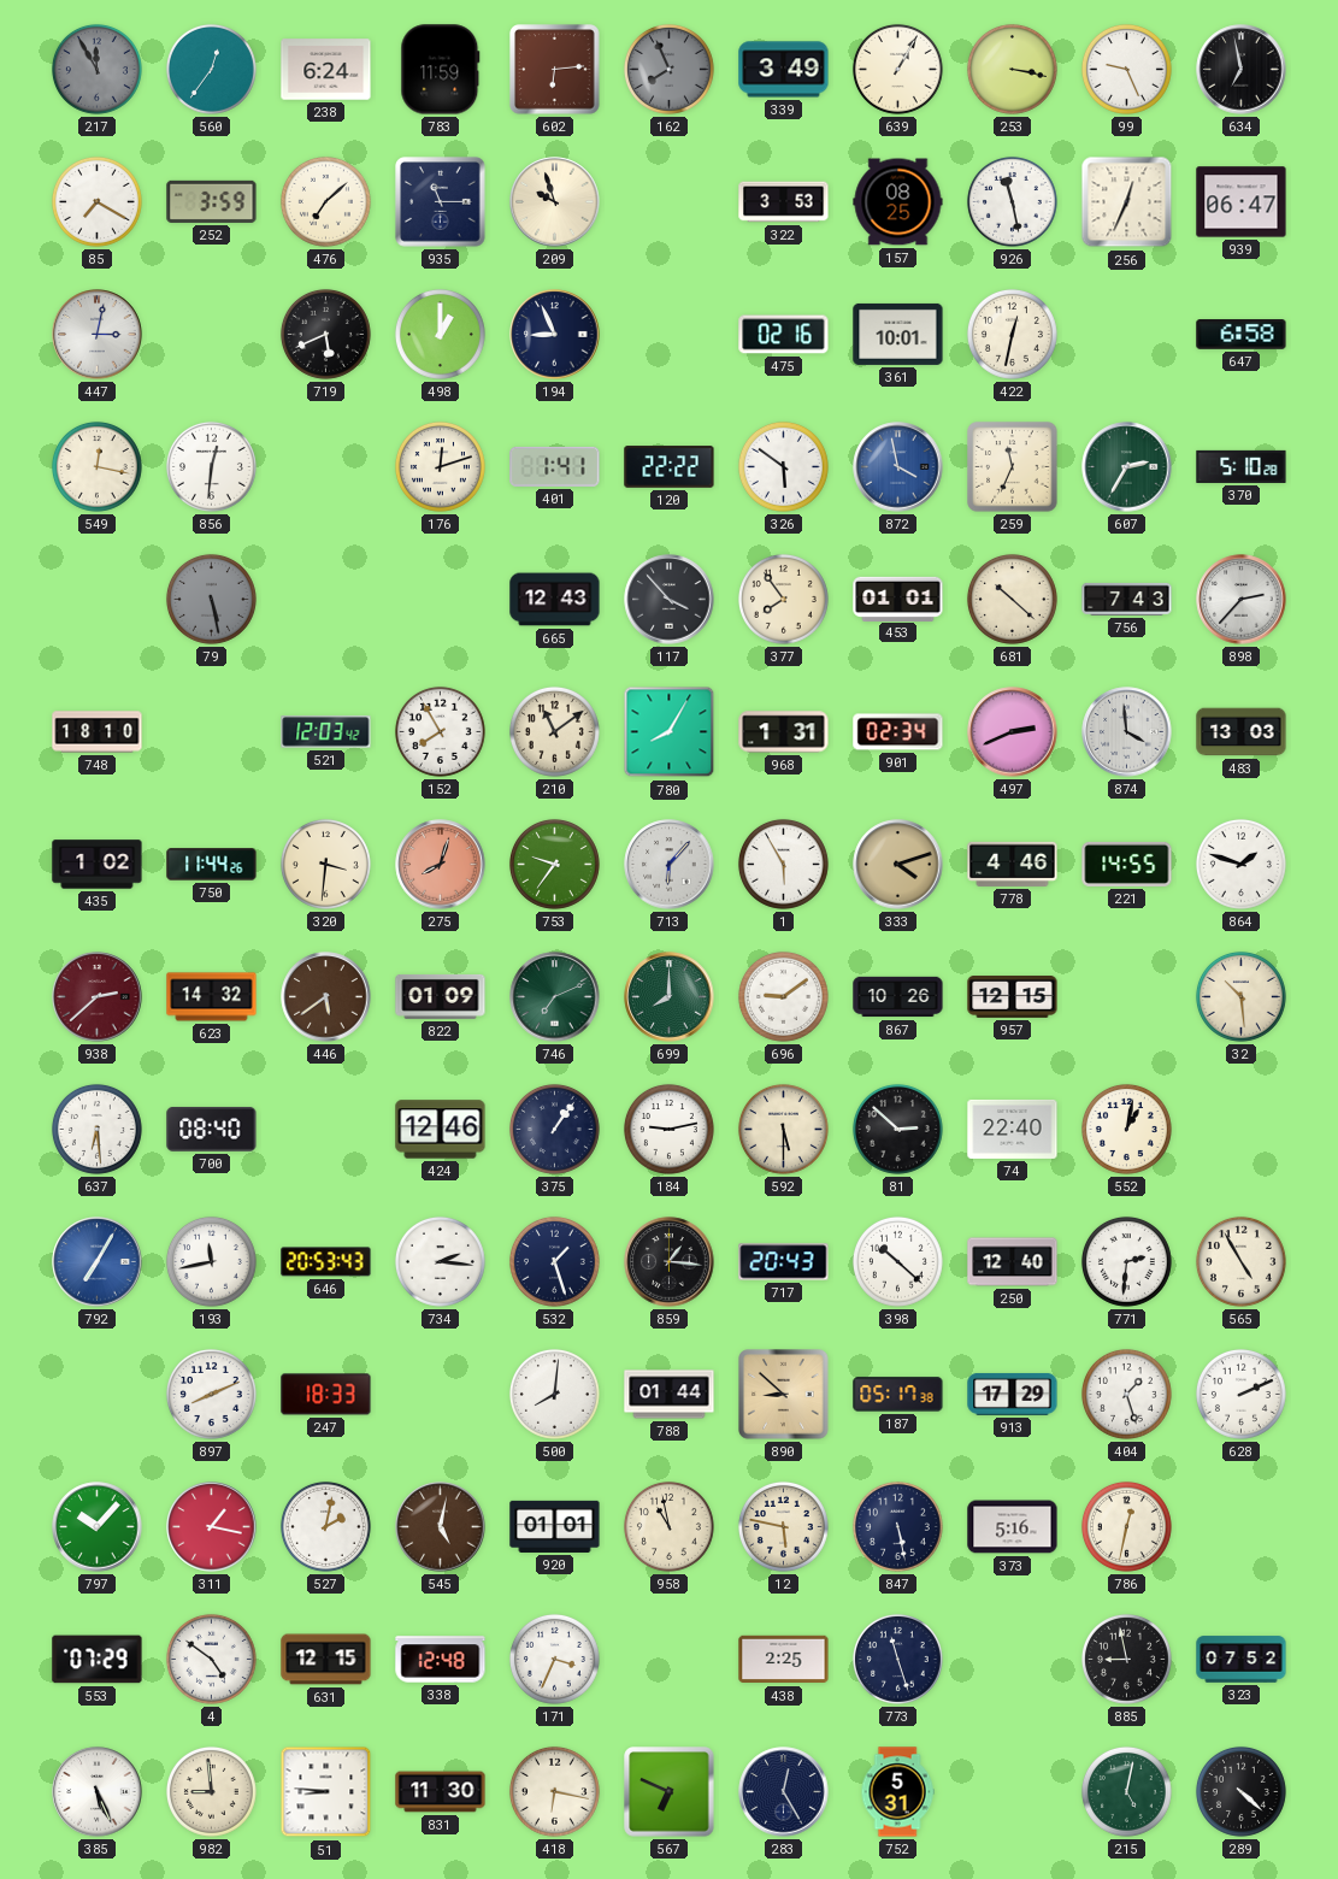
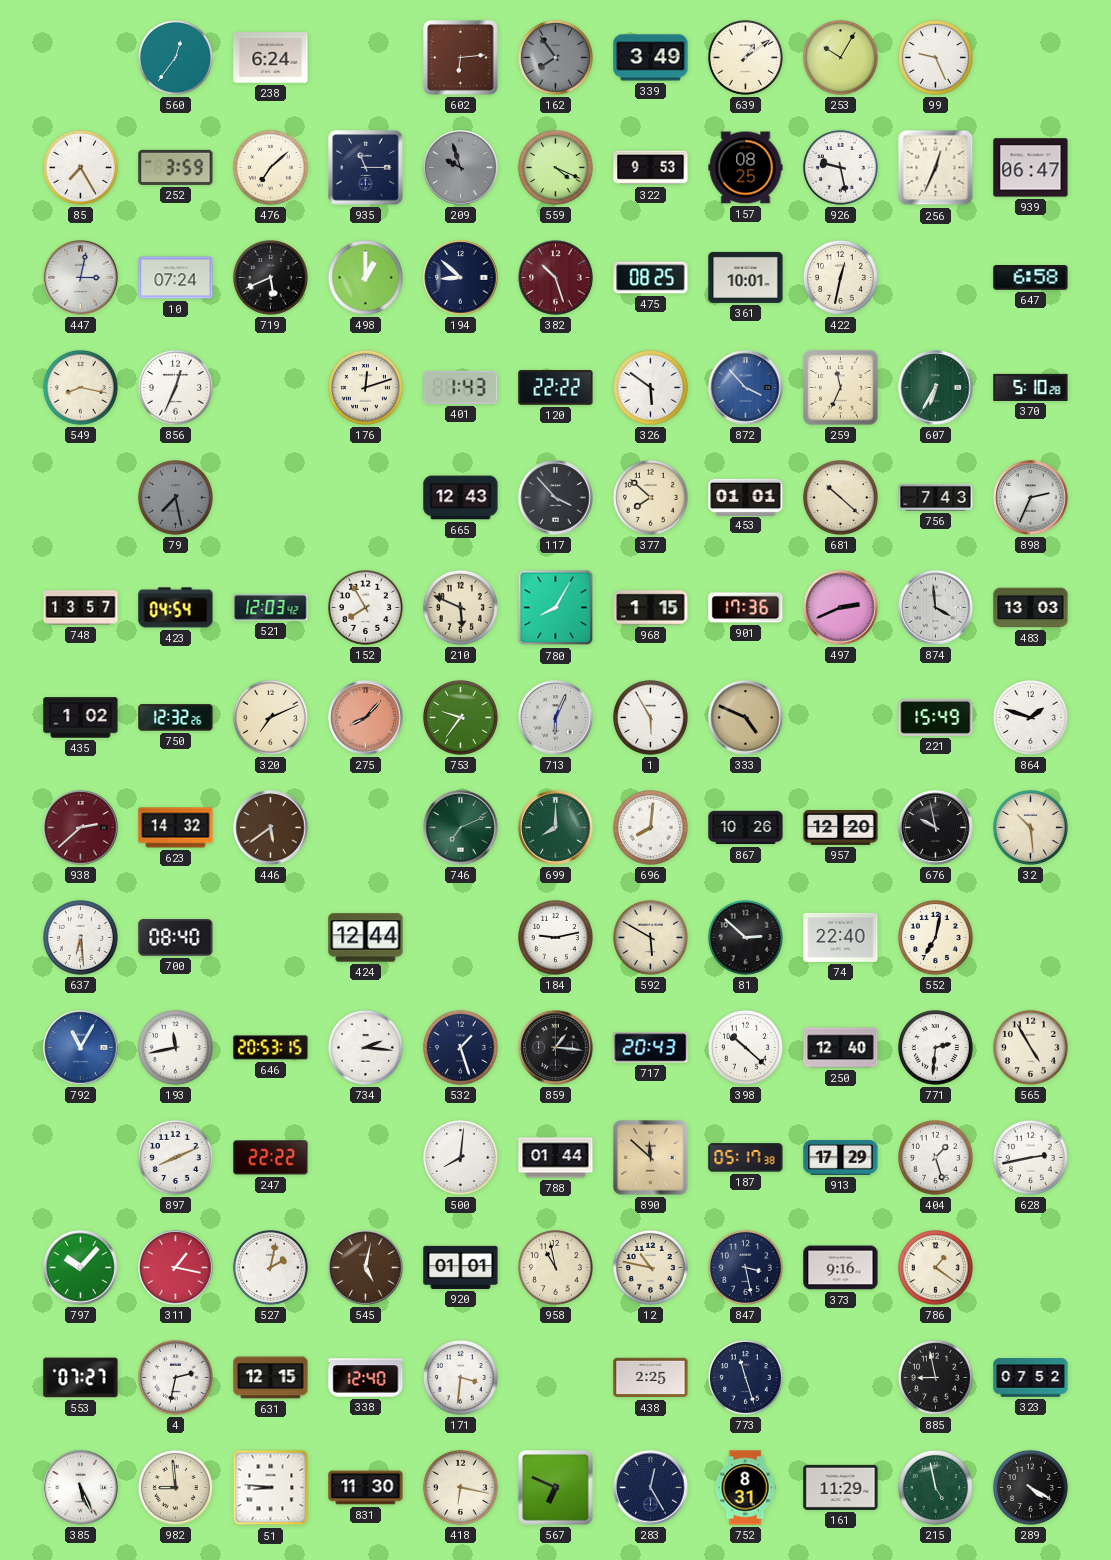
217: 11:55 -> none (96, 69)
783: 11:59 -> none (441, 70)
162: 7:56 -> 7:54 (555, 57)
639: 1:05 -> 1:09 (745, 57)
253: 3:17 -> 10:05 (840, 57)
634: 6:58 -> none (1242, 70)
85: 7:20 -> 7:25 (80, 167)
209 dial: cream -> grey (461, 168)
559: none -> 4:19 (555, 167)
322: 3:53 -> 9:53 (651, 168)
926: 11:28 -> 9:28 (840, 167)
10: none -> 07:24 (176, 278)
194: 8:56 -> 8:52 (461, 278)
382: none -> 10:27 (556, 278)
475: 02:16 -> 08:25 (651, 278)
549: 12:17 -> 8:17 (80, 387)
856: 12:31 -> 12:34 (175, 387)
401: 1:41 -> 1:43 (461, 387)
872: 3:58 -> 3:53 (746, 388)
607: 2:35 -> 6:35 (936, 388)
79: 5:28 -> 7:28 (175, 497)
377: 7:54 -> 7:52 (650, 497)
898: 2:37 -> 2:34 (1031, 498)
748: 18:10 -> 13:57 (81, 608)
423: none -> 04:54 (176, 608)
210: 11:09 -> 5:49 (460, 607)
968: 1:31 -> 1:15 (651, 608)
901: 02:34 -> 17:36 (746, 608)
750: 11:44 -> 12:32 (176, 718)
320: 3:31 -> 7:11 (270, 717)
275: 8:03 -> 8:07 (366, 718)
713: 6:07 -> 6:04 (556, 718)
333: 4:12 -> 4:49 (746, 718)
778: 4:46 -> none (1013, 864)
221: 14:55 -> 15:49 (936, 717)
822: 01:09 -> none (441, 996)
696: 9:09 -> 8:01 (650, 827)
957: 12:15 -> 12:20 (841, 828)
676: none -> 9:58 (936, 828)
424: 12:46 -> 12:44 (366, 938)
375: 1:06 -> none (554, 1129)
592: 5:30 -> 5:50 (650, 937)
552: 1:02 -> 7:02 (935, 937)
792: 7:05 -> 11:05 (81, 1048)
646: 20:53:43 -> 20:53:15 (271, 1048)
247: 18:33 -> 22:22 (271, 1158)
890: 8:52 -> 11:52 (651, 1158)
628: 2:11 -> 2:43 (1030, 1157)
12: 5:47 -> 10:47 (650, 1267)
847: 5:28 -> 3:28 (745, 1267)
373: 5:16 -> 9:16 (841, 1268)
786: 12:32 -> 1:21 (935, 1267)
553: 07:29 -> 07:27 (81, 1378)
4: 4:51 -> 2:32 (175, 1377)
338: 12:48 -> 12:40 (366, 1378)
171: 3:34 -> 3:31 (460, 1377)
752: 5:31 -> 8:31 (745, 1488)
161: none -> 11:29 (841, 1487)
215: 5:02 -> 4:58 (935, 1487)
289: 4:22 -> 4:20 (1030, 1487)
